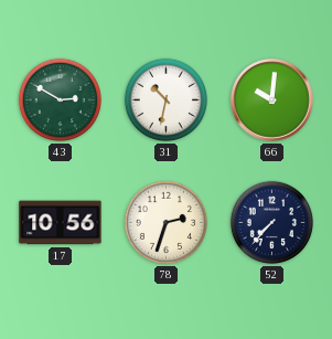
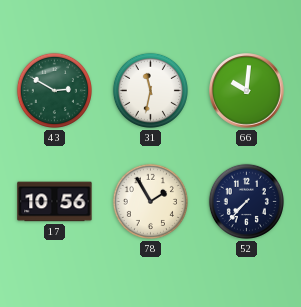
31: 10:32 -> 11:32 (150, 90)
78: 2:33 -> 1:55 (150, 201)
